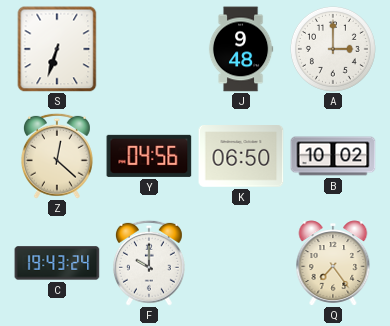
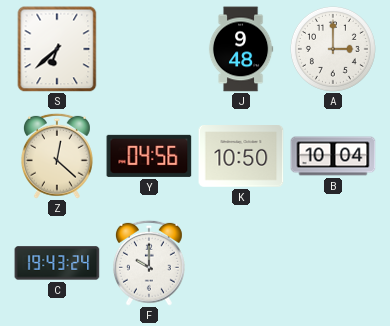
S: 6:33 -> 6:38 (57, 49)
K: 06:50 -> 10:50 (241, 157)
B: 10:02 -> 10:04 (333, 156)
Q: 7:24 -> none (333, 263)
